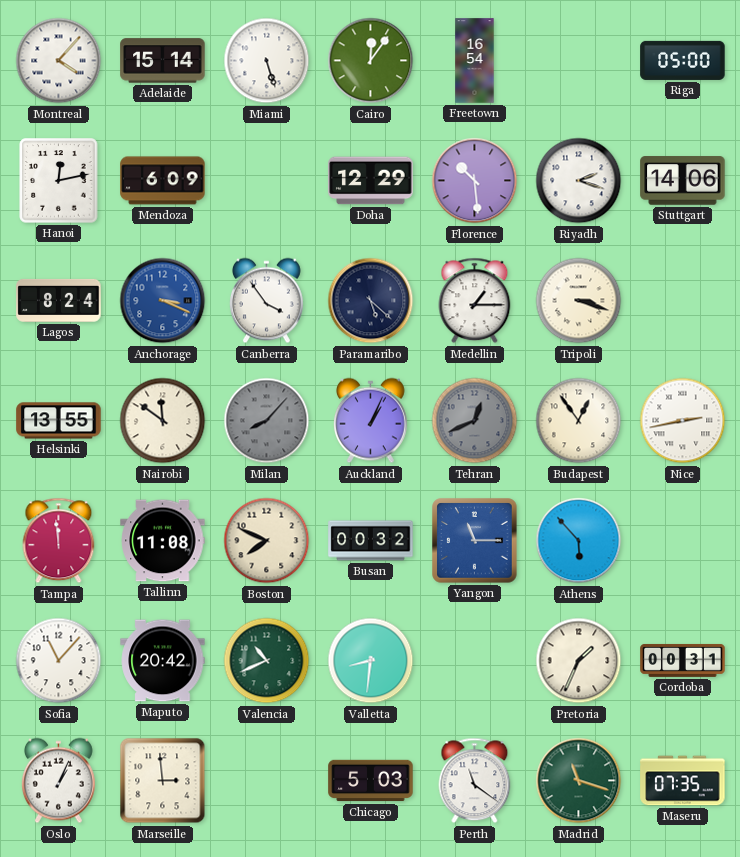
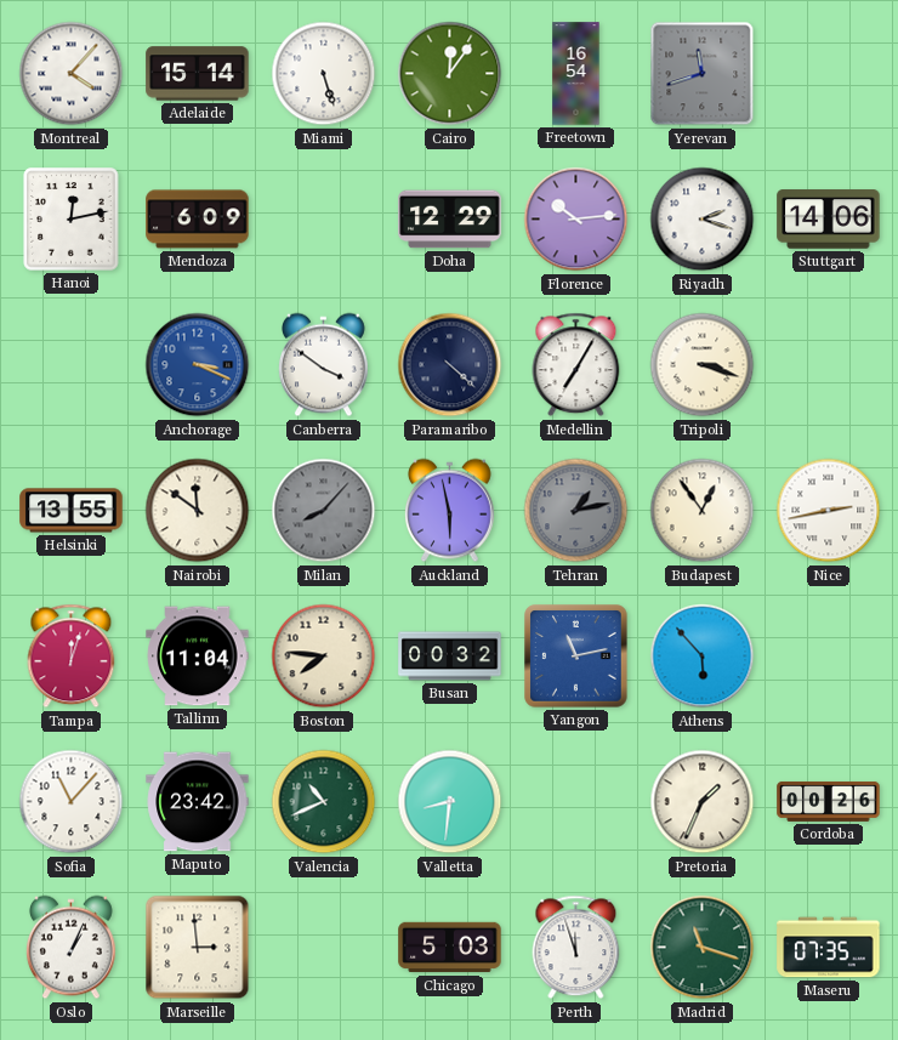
Yerevan: none -> 11:42 (703, 74)
Riga: 05:00 -> none (683, 60)
Florence: 10:29 -> 10:14 (576, 220)
Lagos: 8:24 -> none (59, 300)
Canberra: 3:54 -> 3:51 (324, 365)
Paramaribo: 5:22 -> 4:22 (450, 365)
Medellin: 1:15 -> 7:05 (576, 365)
Auckland: 1:04 -> 5:58 (450, 511)
Tehran: 12:41 -> 1:13 (576, 511)
Tampa: 11:59 -> 12:03 (72, 657)
Tallinn: 11:08 -> 11:04 (198, 657)
Boston: 7:49 -> 7:46 (324, 657)
Yangon: 11:15 -> 11:13 (576, 657)
Maputo: 20:42 -> 23:42 (198, 802)
Cordoba: 00:31 -> 00:26 (829, 802)
Perth: 11:21 -> 11:57 (576, 948)
